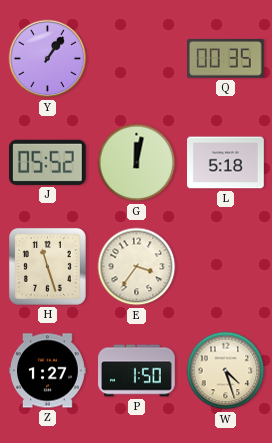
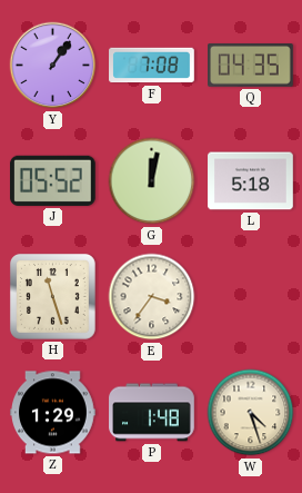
F: none -> 7:08 (152, 66)
Q: 00:35 -> 04:35 (251, 66)
Z: 1:27 -> 1:29 (53, 413)
P: 1:50 -> 1:48 (152, 413)
